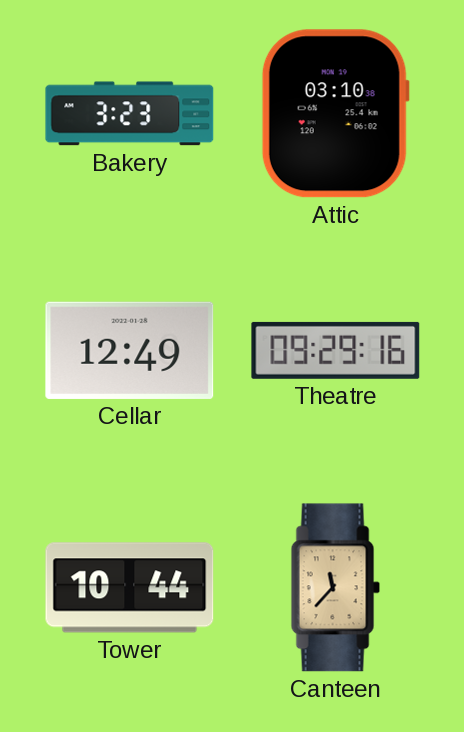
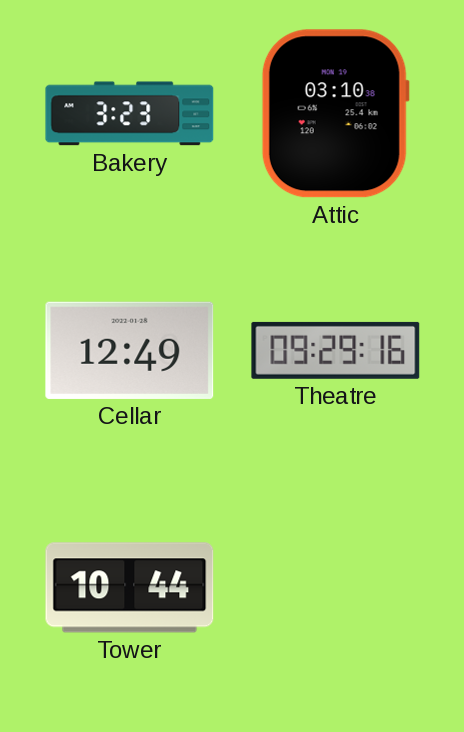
Canteen: 11:37 -> none (335, 588)
